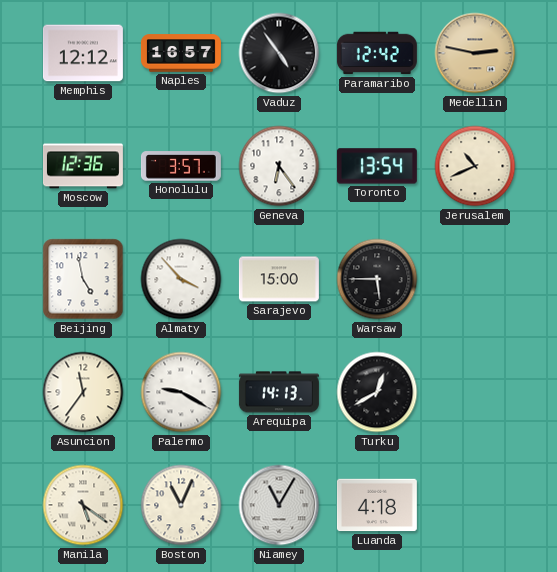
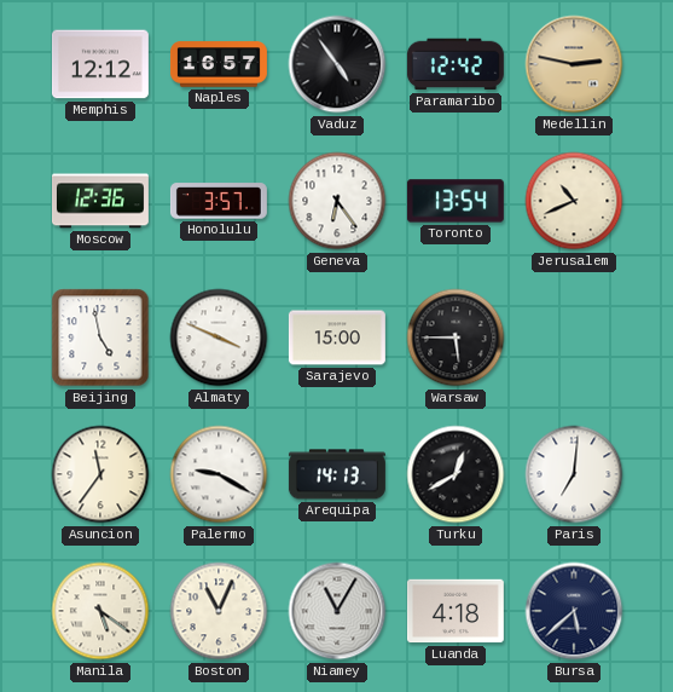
Almaty: 3:53 -> 3:49 (219, 338)
Paris: none -> 7:01 (574, 474)
Bursa: none -> 5:38 (574, 611)
